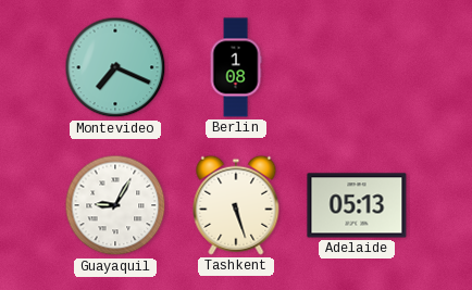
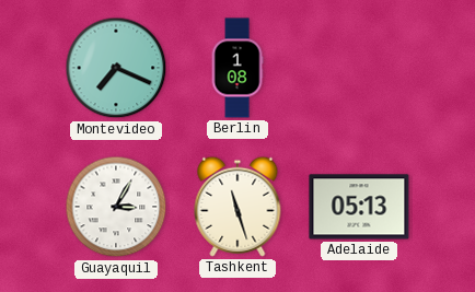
Guayaquil: 9:05 -> 3:05 (116, 207)
Tashkent: 5:27 -> 11:27 (237, 207)
